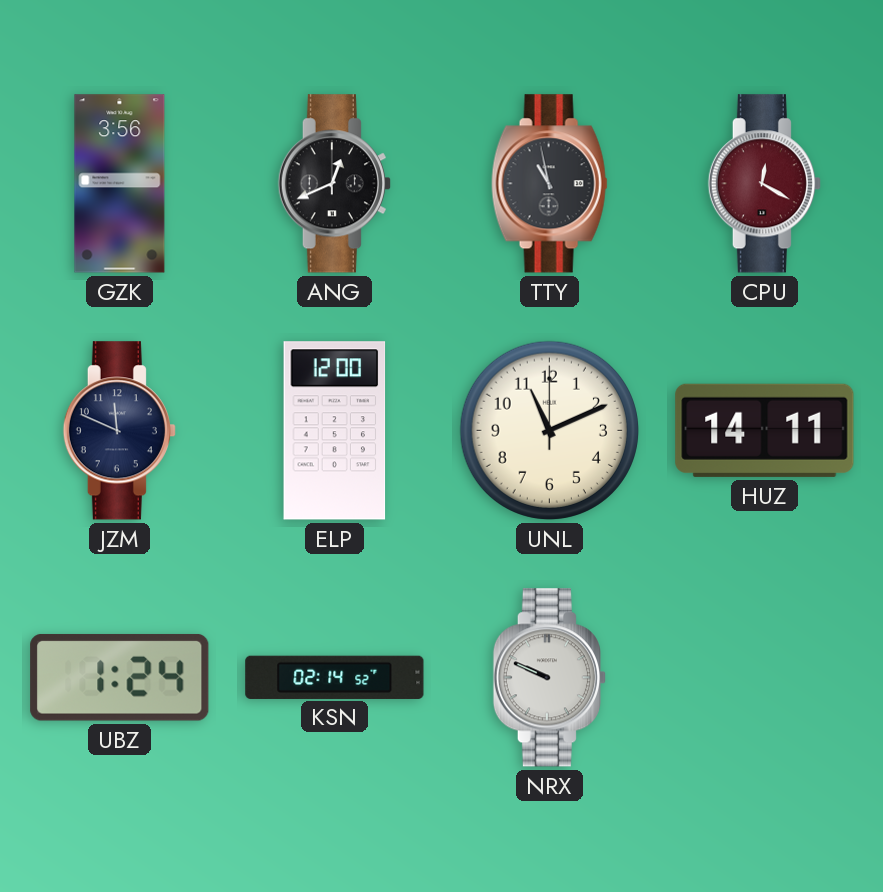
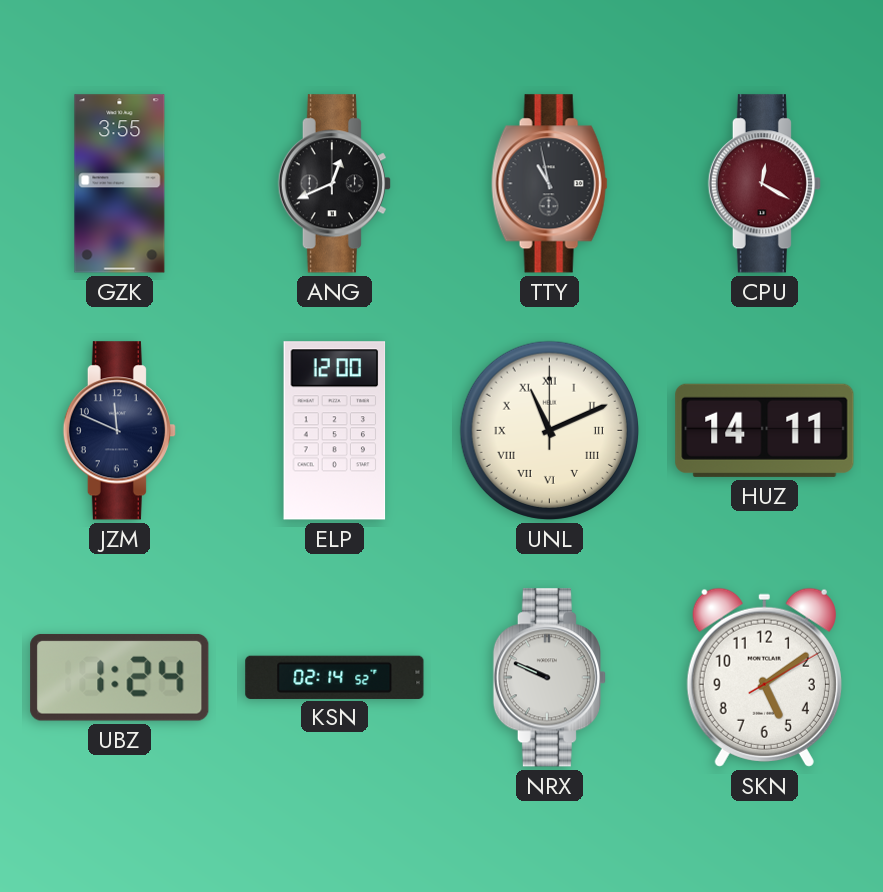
GZK: 3:56 -> 3:55 (120, 184)
UNL numerals: Arabic -> Roman (549, 430)
SKN: none -> 5:09 (764, 677)
